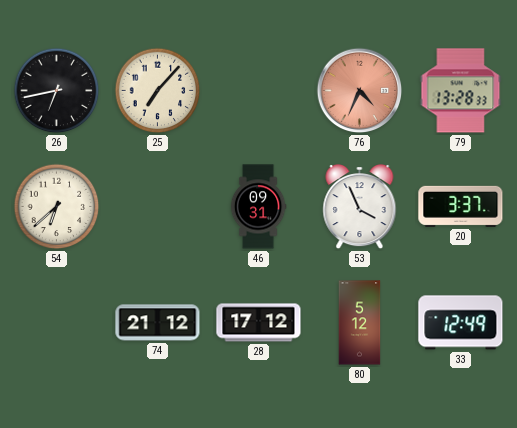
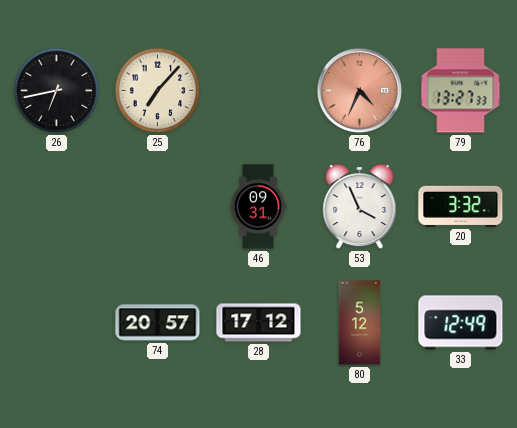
79: 13:28 -> 13:27 (461, 91)
54: 6:38 -> none (57, 207)
20: 3:37 -> 3:32 (461, 206)
74: 21:12 -> 20:57 (158, 323)
